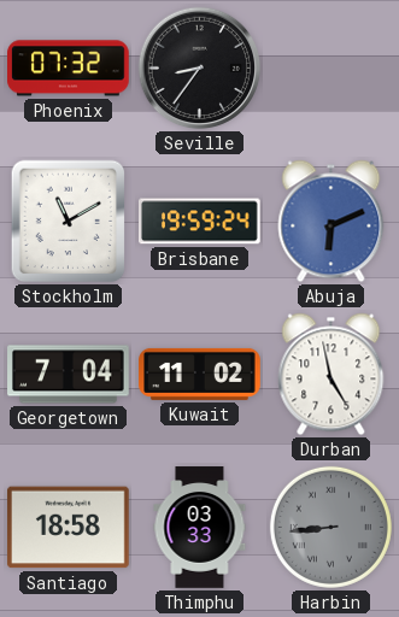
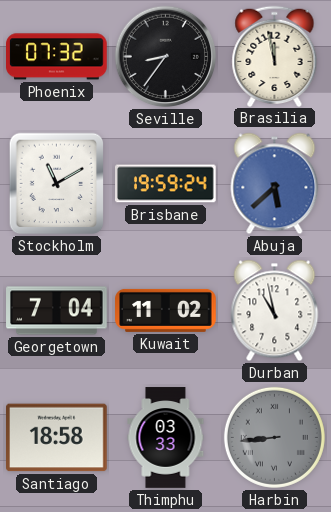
Brasilia: none -> 11:58 (275, 56)
Abuja: 6:11 -> 5:38 (275, 184)
Durban: 4:58 -> 10:58 (275, 311)
